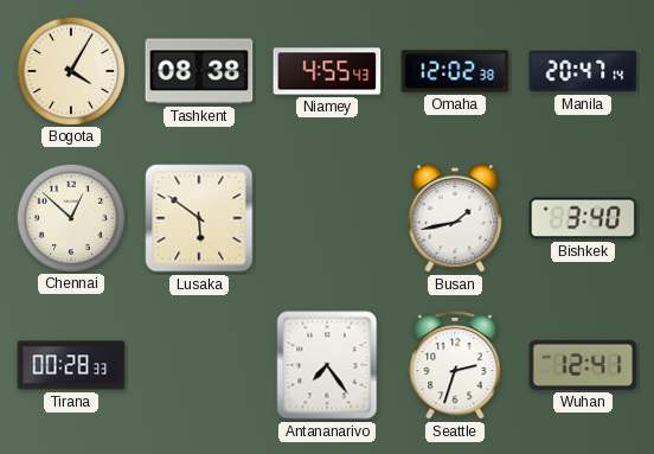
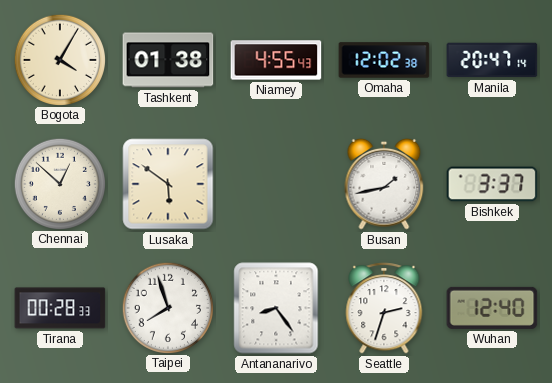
Tashkent: 08:38 -> 01:38 (168, 60)
Bishkek: 3:40 -> 3:37 (492, 184)
Taipei: none -> 7:57 (167, 307)
Antananarivo: 7:24 -> 8:24 (276, 308)
Wuhan: 12:41 -> 12:40 (492, 308)
